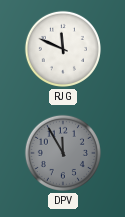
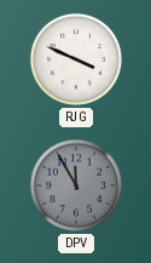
RJG: 11:49 -> 3:49 (76, 59)
